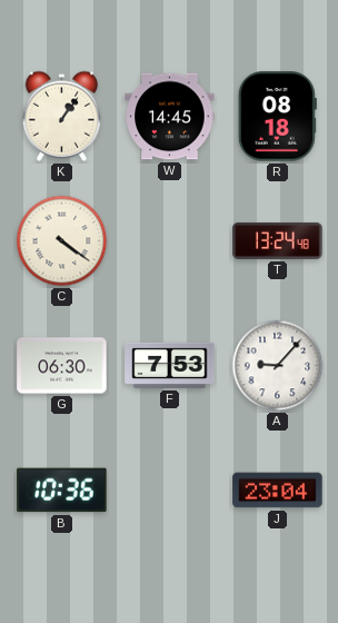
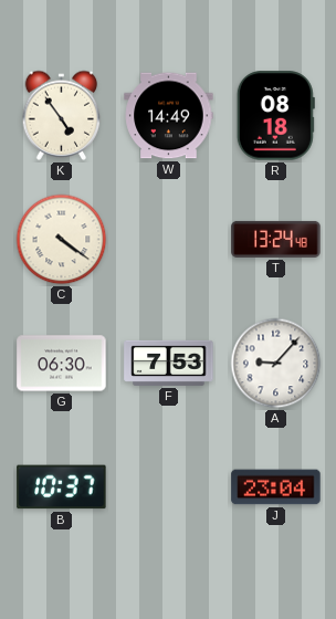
K: 1:06 -> 4:54 (62, 115)
W: 14:45 -> 14:49 (169, 116)
B: 10:36 -> 10:37 (62, 487)
